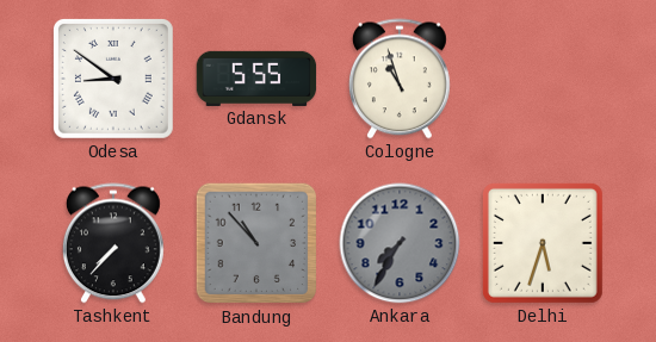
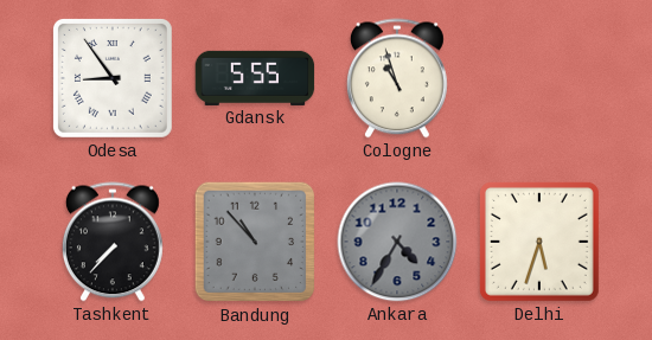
Odesa: 8:51 -> 8:54 (113, 78)
Ankara: 7:35 -> 4:35 (397, 242)
